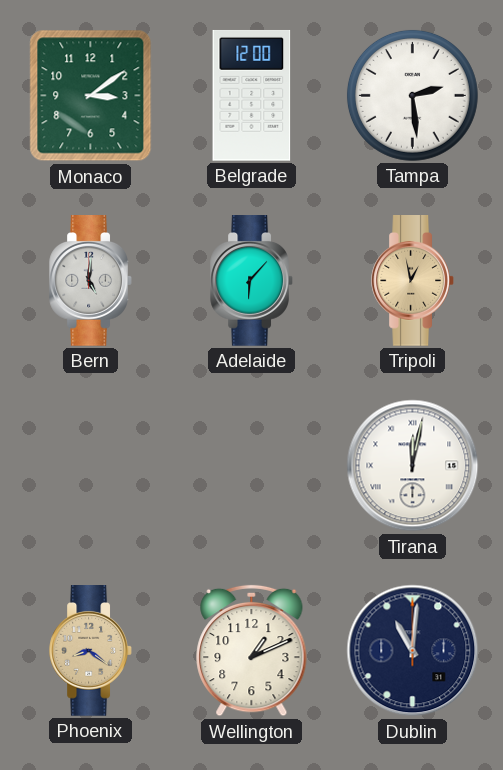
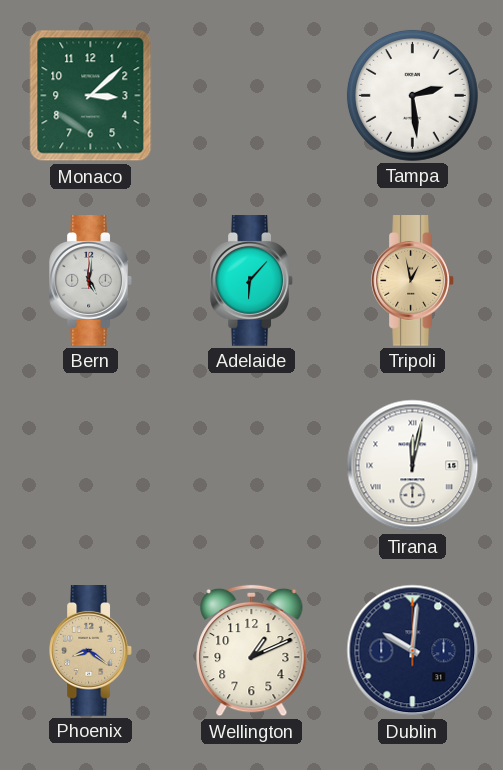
Monaco: 3:09 -> 3:08 (91, 96)
Belgrade: 12:00 -> none (252, 95)
Dublin: 11:01 -> 10:01 (413, 651)
